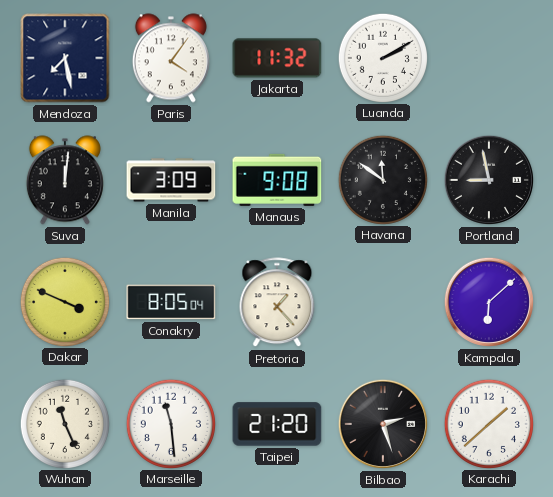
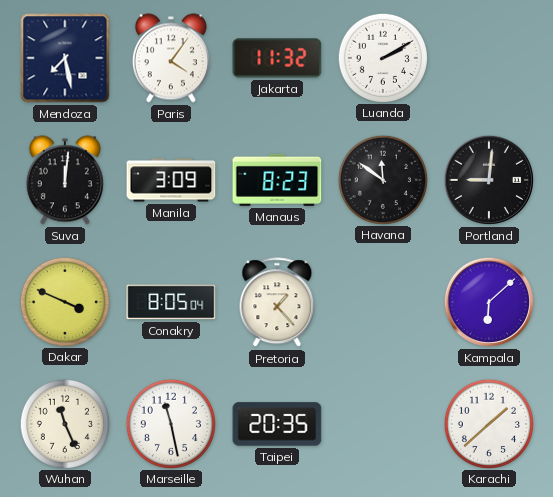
Manaus: 9:08 -> 8:23 (277, 180)
Portland: 8:58 -> 9:01 (489, 180)
Marseille: 11:29 -> 11:28 (170, 423)
Taipei: 21:20 -> 20:35 (277, 424)
Bilbao: 2:27 -> none (383, 424)
